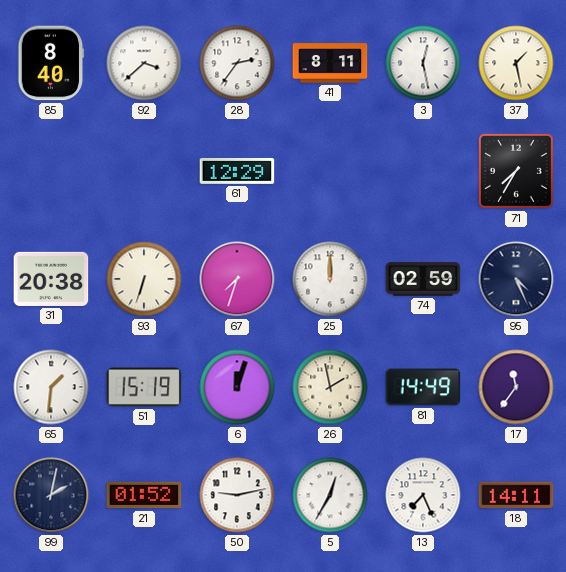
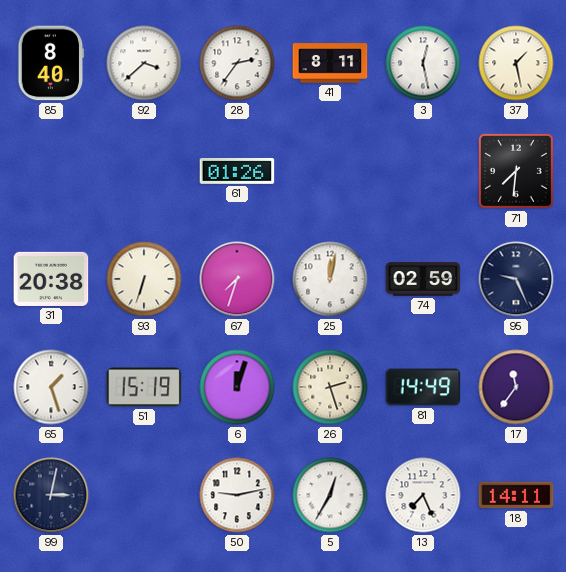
61: 12:29 -> 01:26 (237, 172)
71: 7:35 -> 7:31 (516, 171)
25: 12:00 -> 12:02 (330, 279)
95: 4:26 -> 9:26 (516, 279)
65: 1:31 -> 1:27 (51, 387)
26: 1:58 -> 2:27 (330, 387)
99: 2:02 -> 3:02 (51, 495)
21: 01:52 -> none (144, 495)
